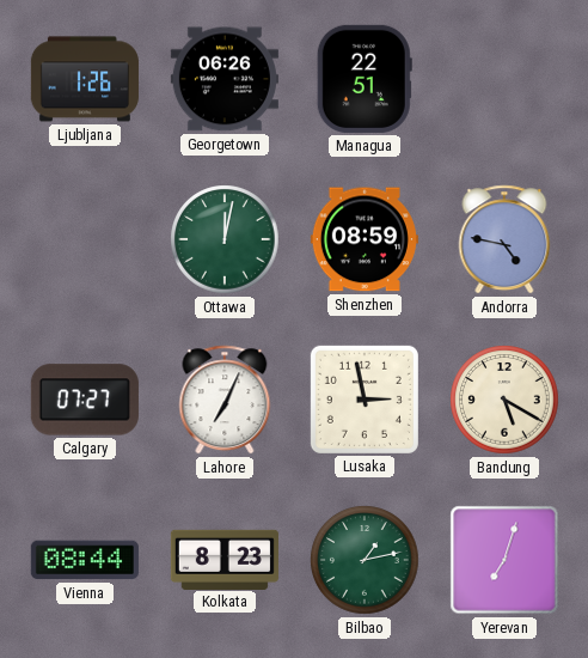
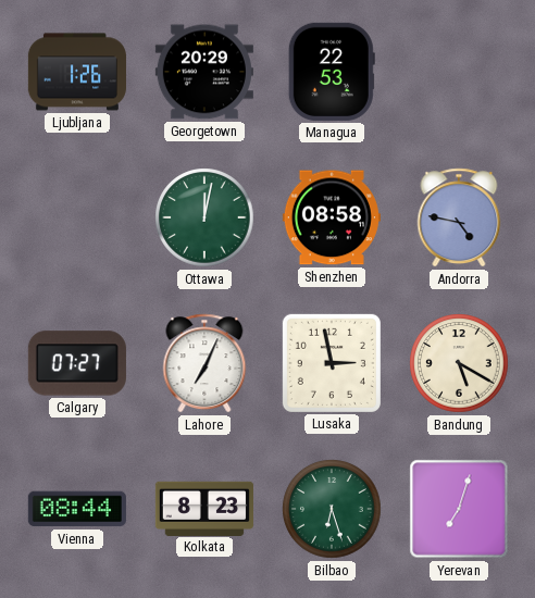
Georgetown: 06:26 -> 20:29 (204, 72)
Managua: 22:51 -> 22:53 (332, 72)
Shenzhen: 08:59 -> 08:58 (332, 217)
Bilbao: 1:13 -> 6:27 (332, 509)
